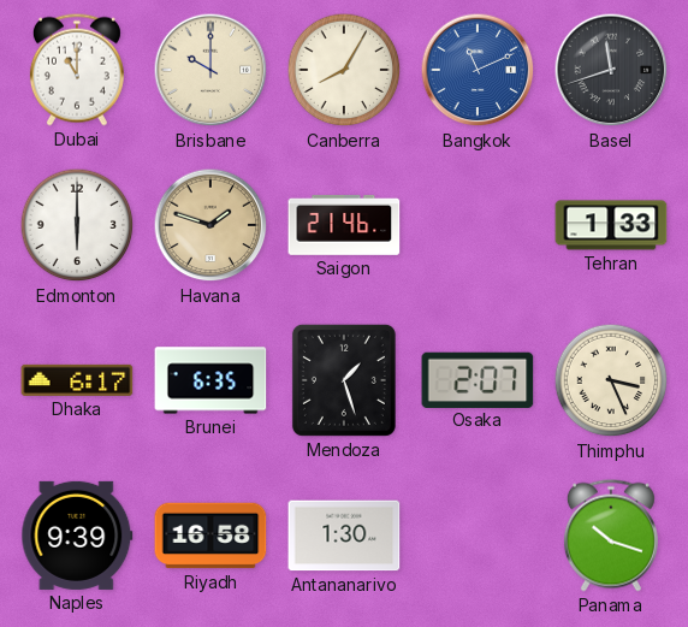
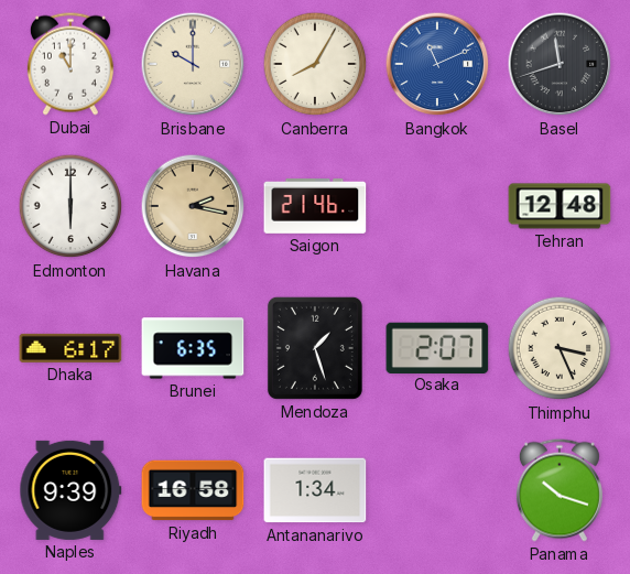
Havana: 1:48 -> 2:17 (193, 206)
Tehran: 1:33 -> 12:48 (560, 206)
Antananarivo: 1:30 -> 1:34 (315, 490)
